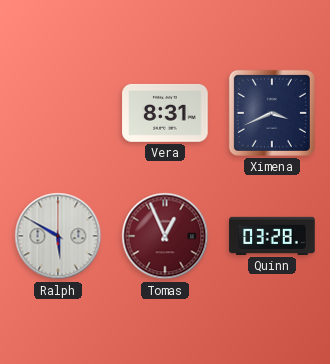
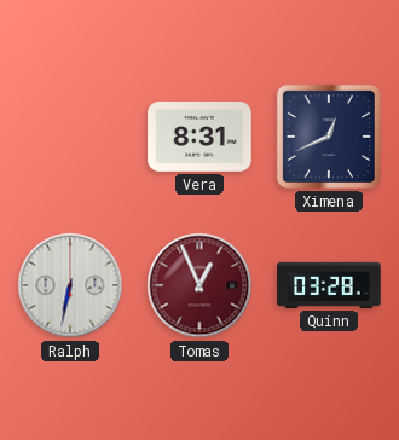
Ximena: 3:41 -> 12:41 (329, 137)
Ralph: 5:50 -> 6:32 (70, 285)
